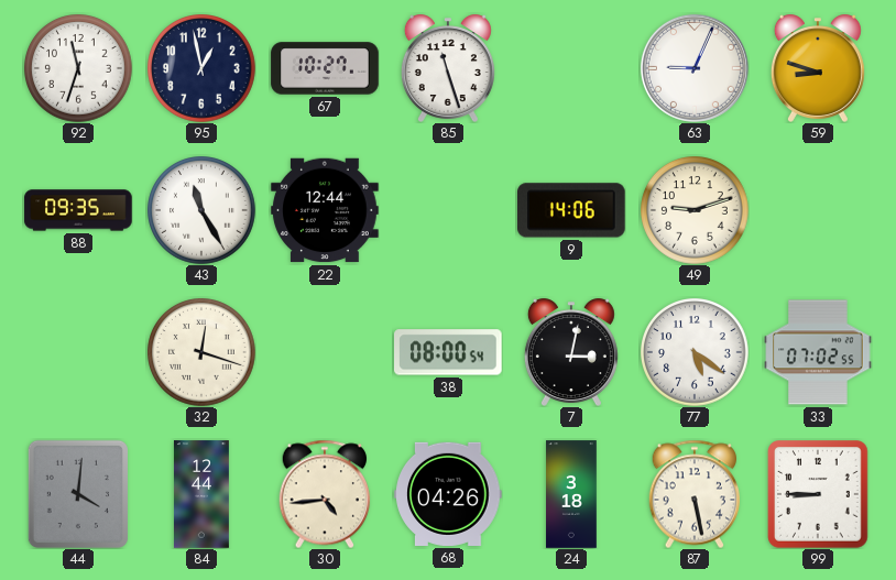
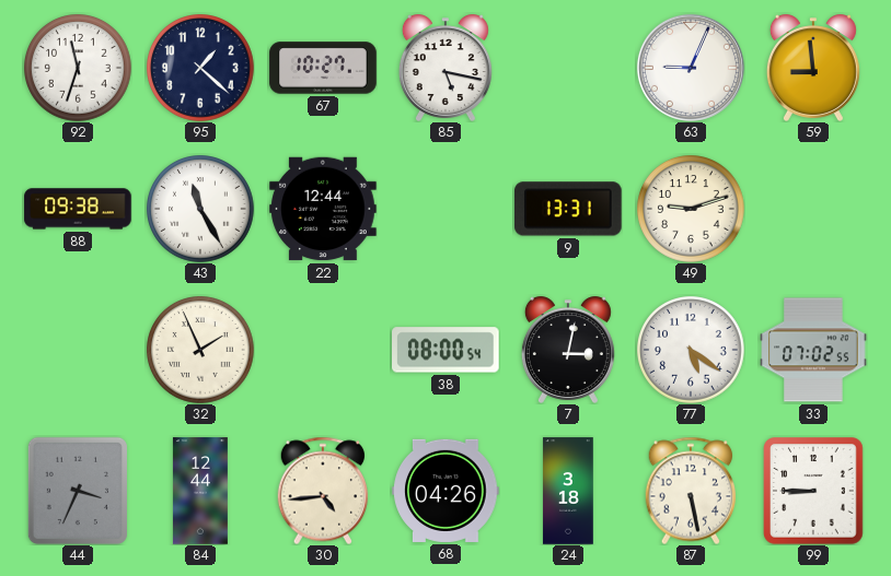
95: 12:58 -> 1:22 (201, 69)
85: 11:27 -> 5:17 (445, 68)
59: 8:48 -> 8:59 (813, 68)
88: 09:35 -> 09:38 (78, 209)
9: 14:06 -> 13:31 (569, 209)
32: 12:18 -> 1:56 (201, 351)
44: 4:01 -> 3:34 (78, 491)
